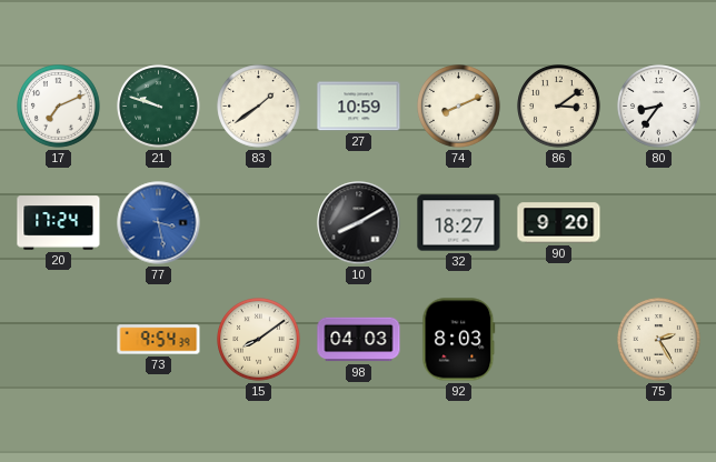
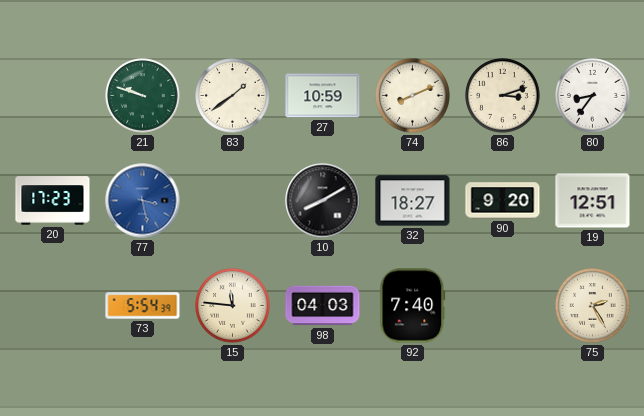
17: 7:11 -> none (59, 107)
86: 3:09 -> 3:12 (503, 96)
20: 17:24 -> 17:23 (53, 201)
19: none -> 12:51 (593, 201)
73: 9:54 -> 5:54 (143, 306)
15: 8:09 -> 11:46 (233, 306)
92: 8:03 -> 7:40 (413, 306)
